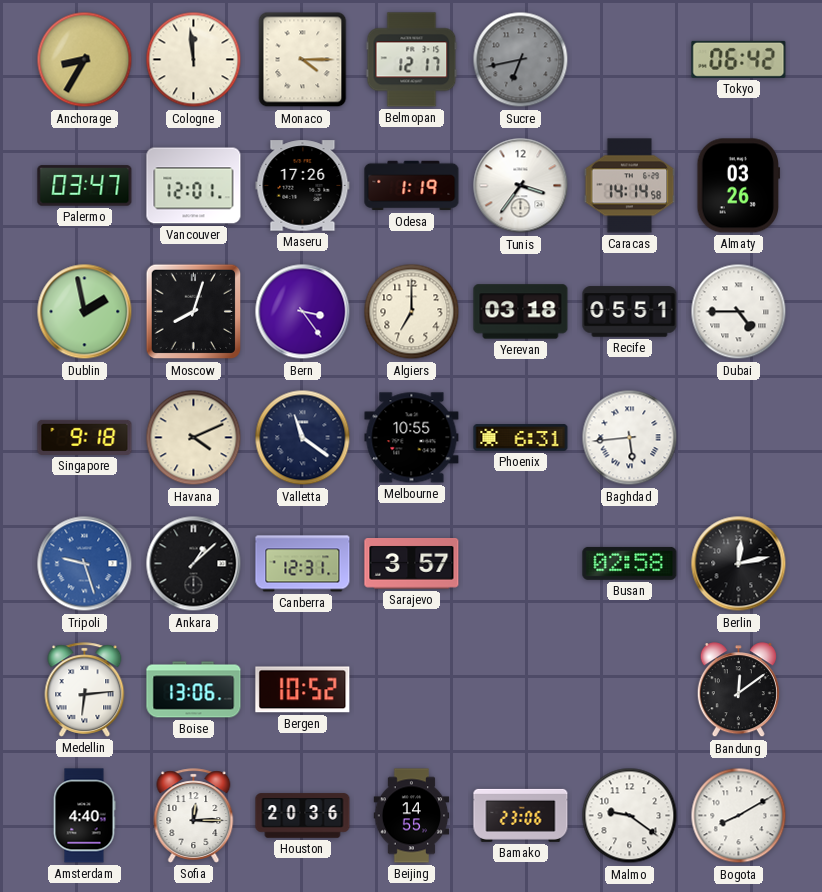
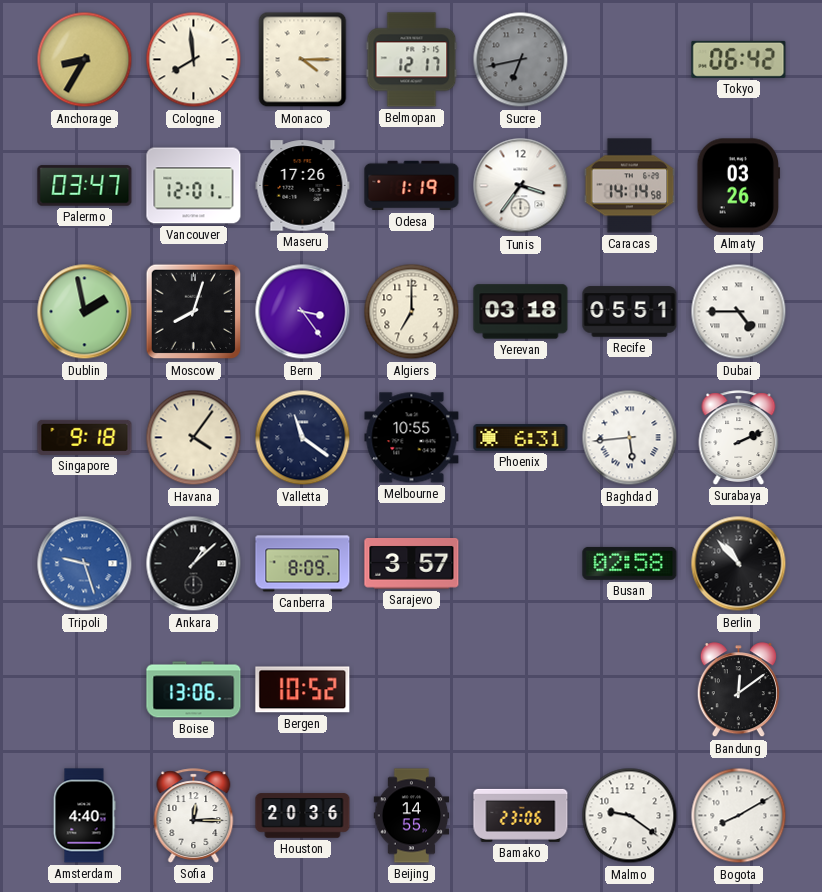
Cologne: 11:59 -> 7:59 (194, 60)
Havana: 4:11 -> 4:06 (194, 438)
Surabaya: none -> 2:11 (739, 438)
Canberra: 12:31 -> 8:09 (303, 564)
Berlin: 12:13 -> 10:53 (739, 564)
Medellin: 6:14 -> none (85, 690)
